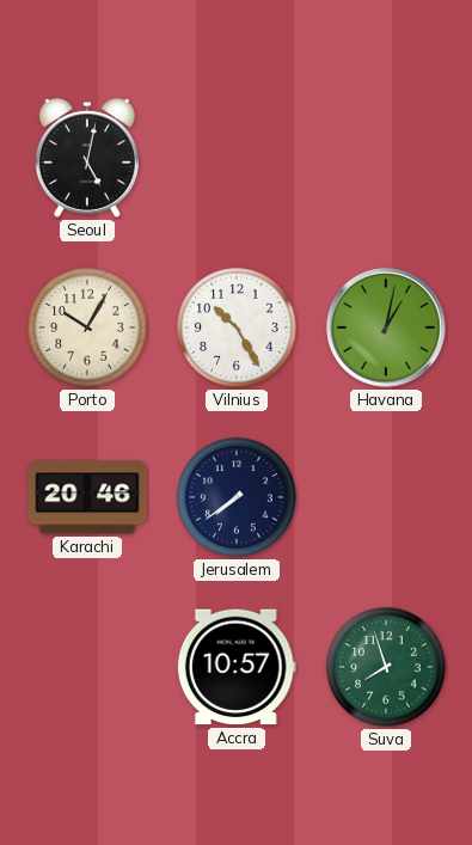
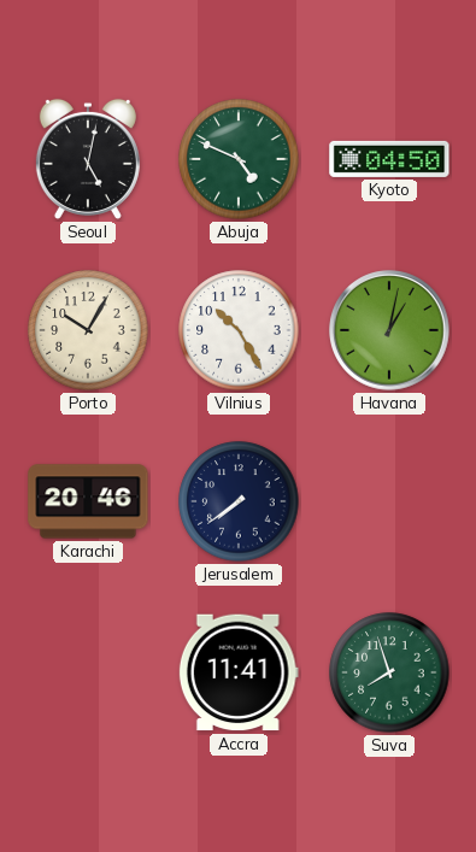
Abuja: none -> 4:49 (239, 159)
Kyoto: none -> 04:50 (389, 159)
Accra: 10:57 -> 11:41 (239, 672)
